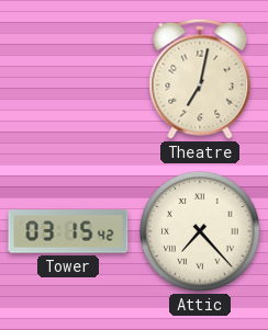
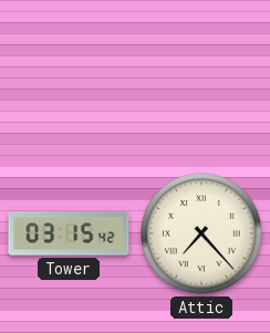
Theatre: 7:02 -> none (200, 79)
